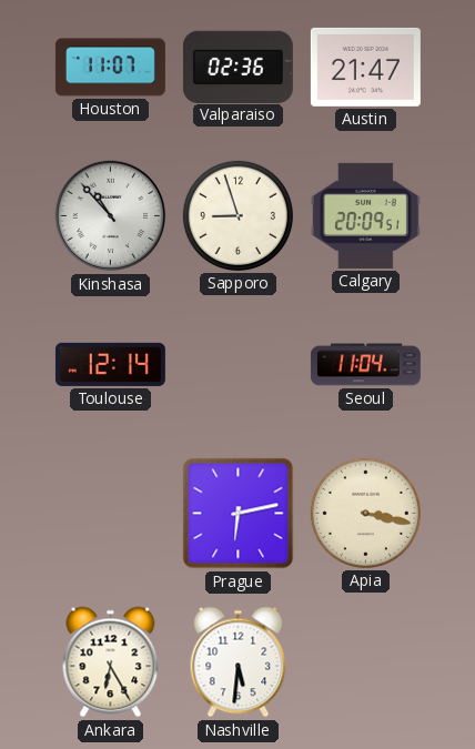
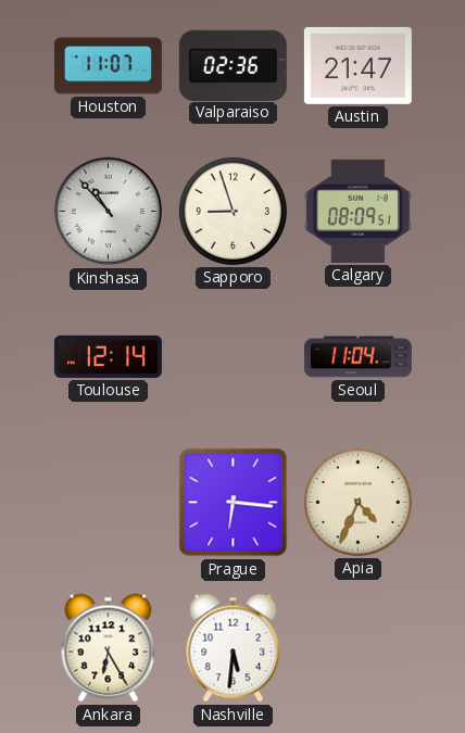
Calgary: 20:09 -> 08:09 (357, 211)
Prague: 6:13 -> 6:16 (234, 503)
Apia: 3:17 -> 4:34 (357, 502)
